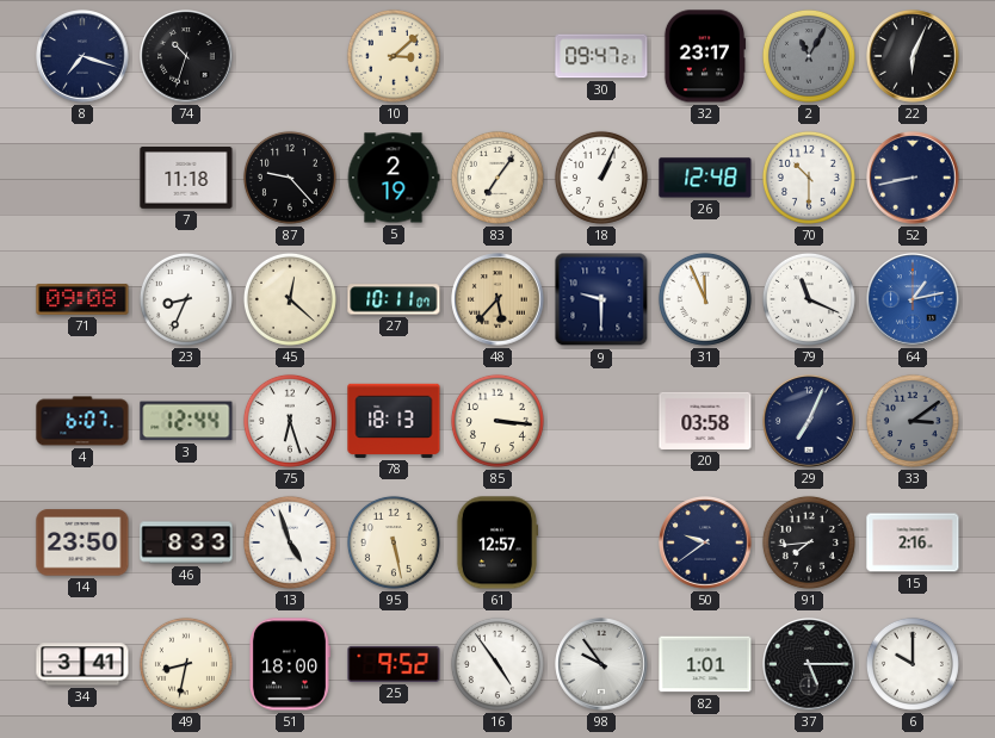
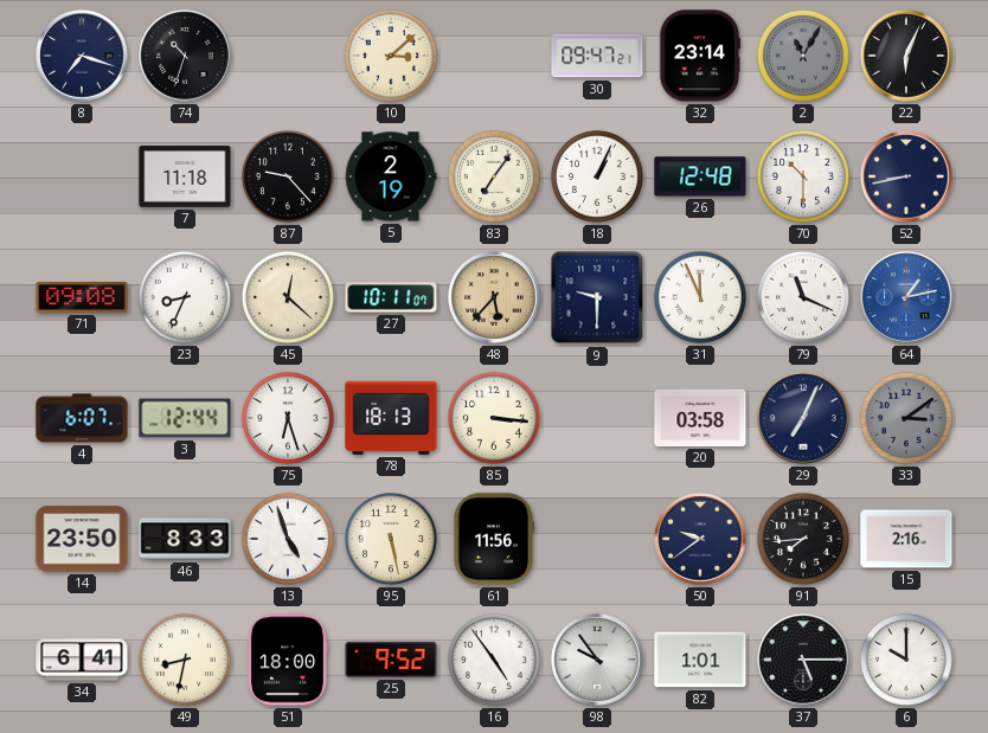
32: 23:17 -> 23:14 (700, 56)
61: 12:57 -> 11:56 (494, 539)
34: 3:41 -> 6:41 (82, 660)
